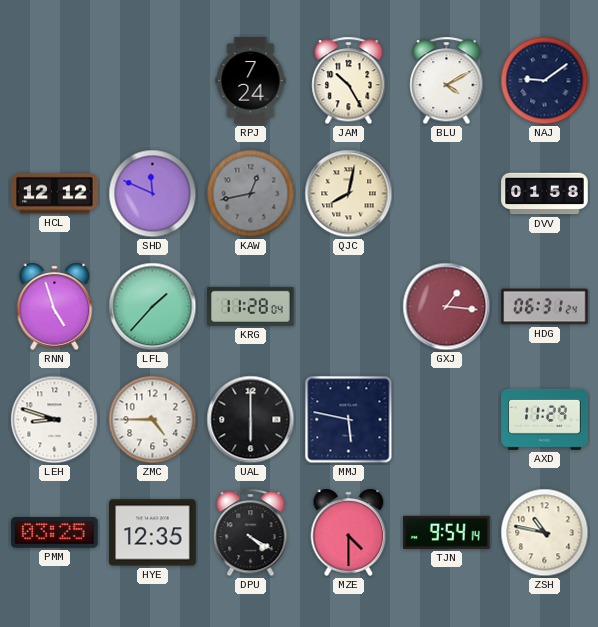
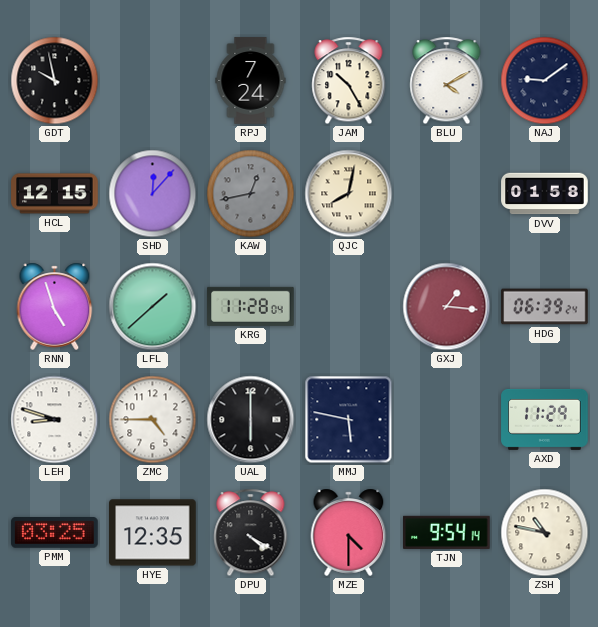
GDT: none -> 9:58 (55, 81)
HCL: 12:12 -> 12:15 (55, 194)
SHD: 11:49 -> 12:07 (153, 194)
LFL: 1:37 -> 1:38 (153, 307)
HDG: 06:31 -> 06:39 (545, 307)
